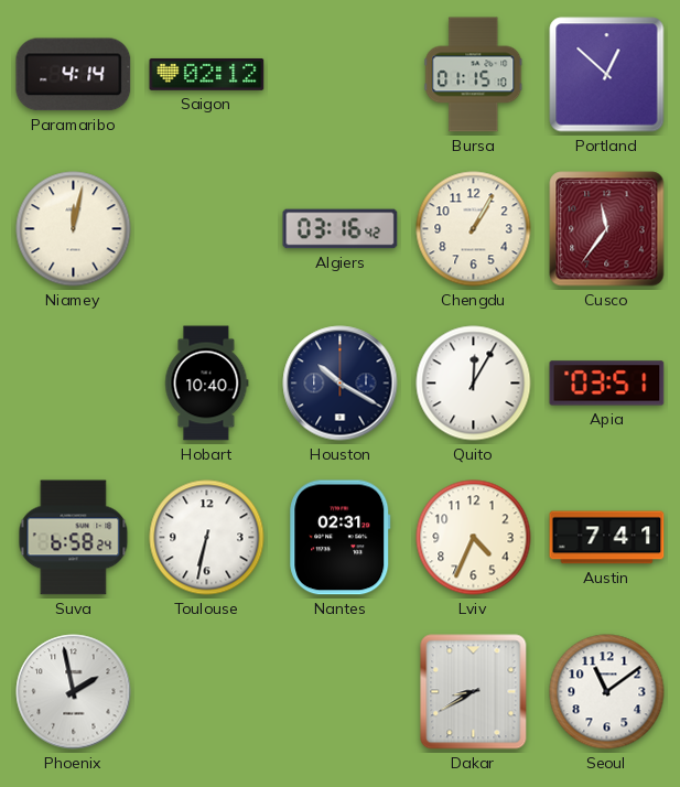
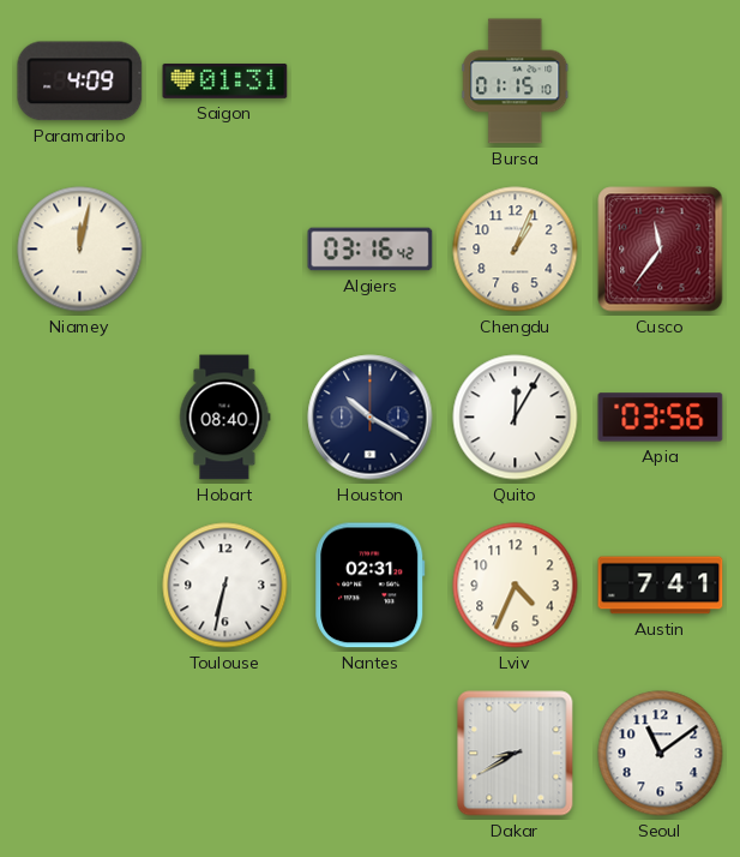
Paramaribo: 4:14 -> 4:09 (80, 82)
Saigon: 02:12 -> 01:31 (225, 80)
Portland: 12:52 -> none (607, 75)
Chengdu: 1:05 -> 1:04 (516, 250)
Hobart: 10:40 -> 08:40 (225, 418)
Apia: 03:51 -> 03:56 (661, 418)
Suva: 6:58 -> none (74, 538)
Phoenix: 1:58 -> none (74, 692)
